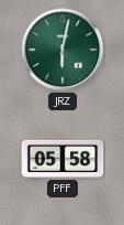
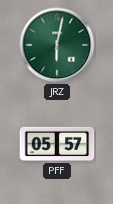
PFF: 05:58 -> 05:57 (57, 144)
